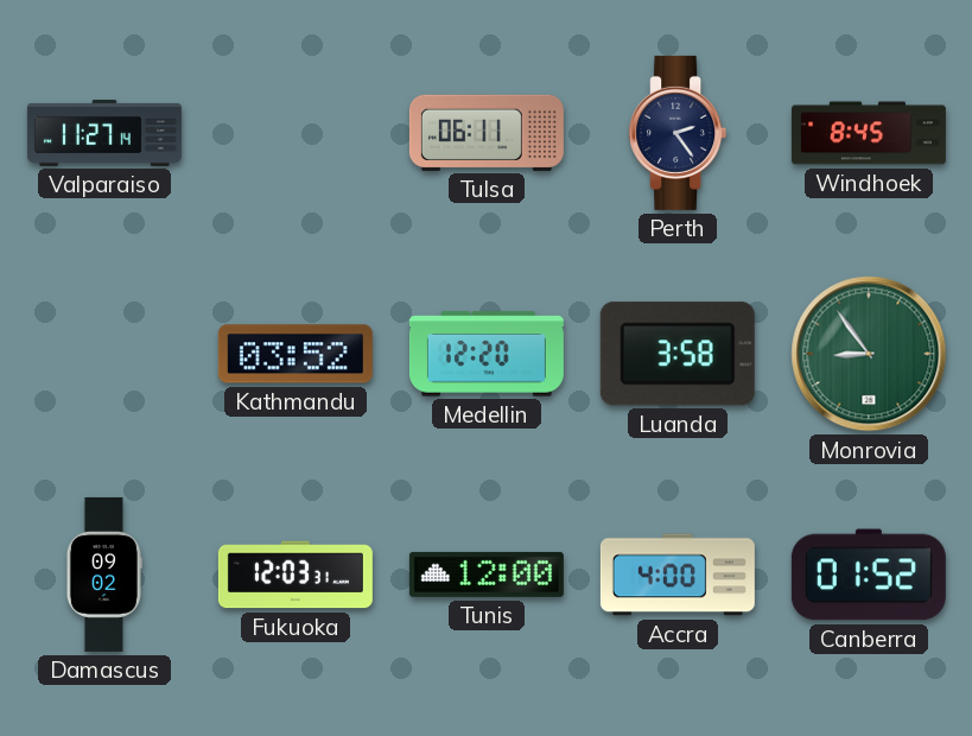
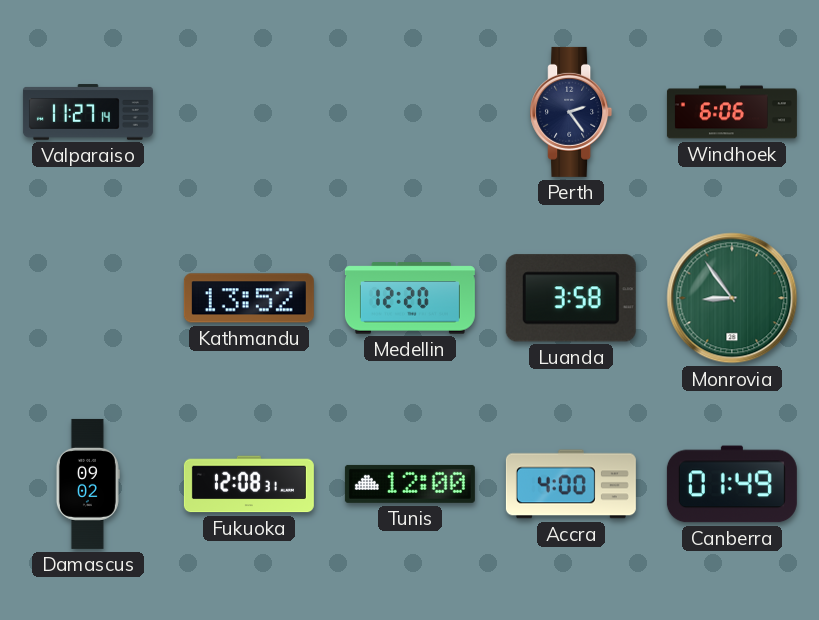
Tulsa: 06:11 -> none (487, 133)
Windhoek: 8:45 -> 6:06 (732, 112)
Kathmandu: 03:52 -> 13:52 (249, 298)
Fukuoka: 12:03 -> 12:08 (249, 484)
Canberra: 01:52 -> 01:49 (732, 484)
